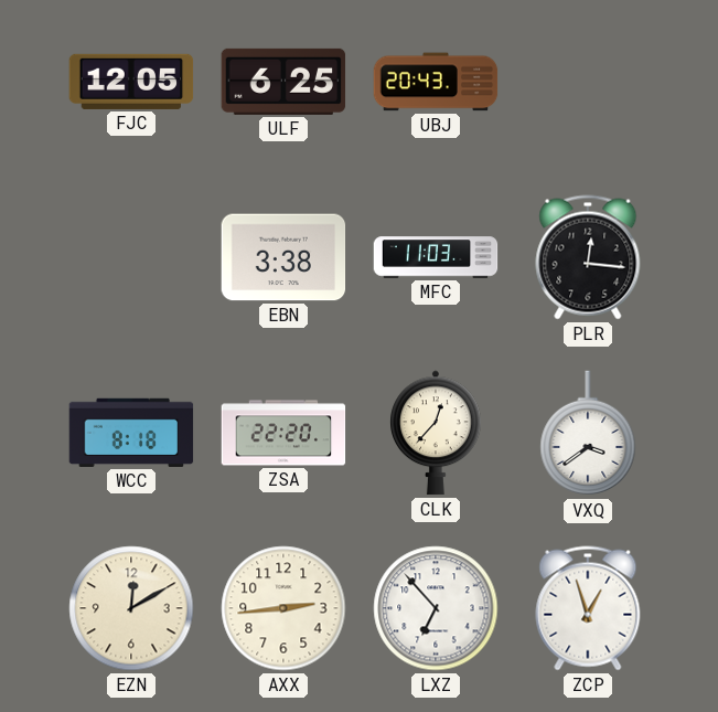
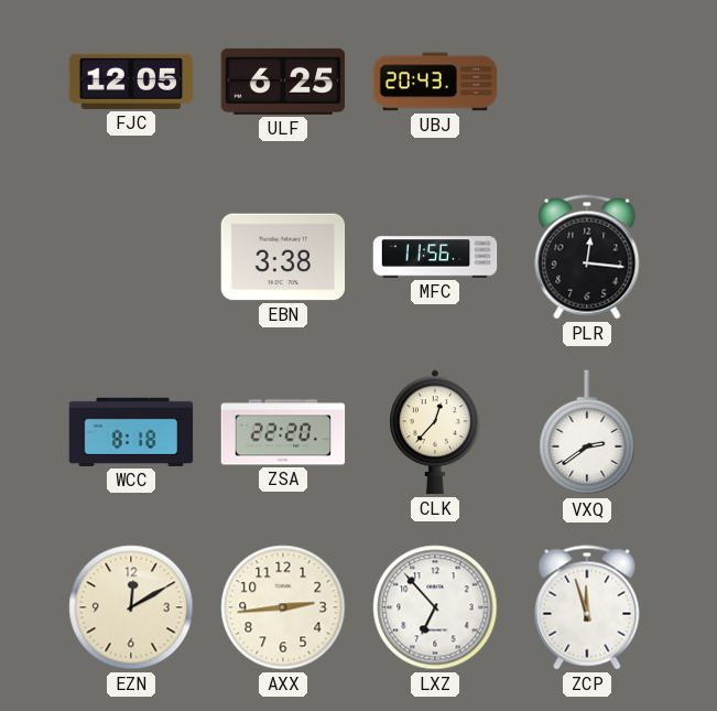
MFC: 11:03 -> 11:56 (435, 257)
VXQ: 3:39 -> 2:39 (587, 433)
ZCP: 12:57 -> 11:57 (587, 607)
